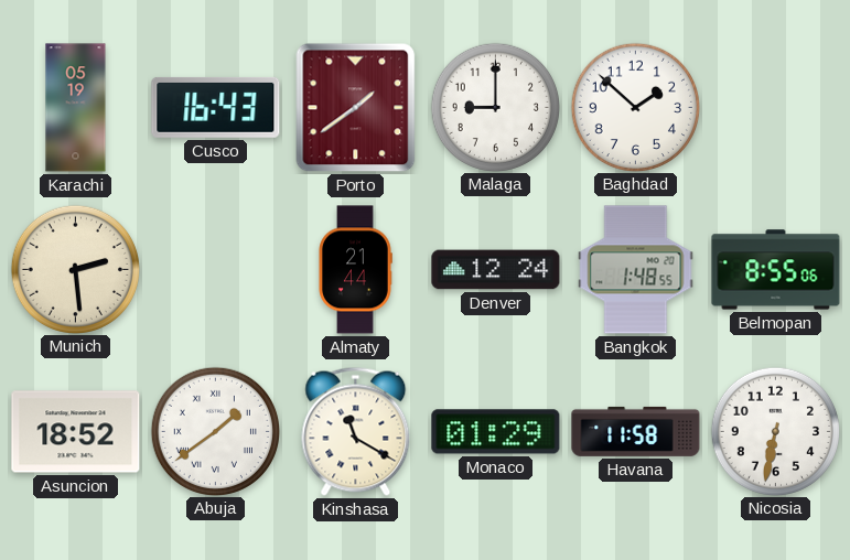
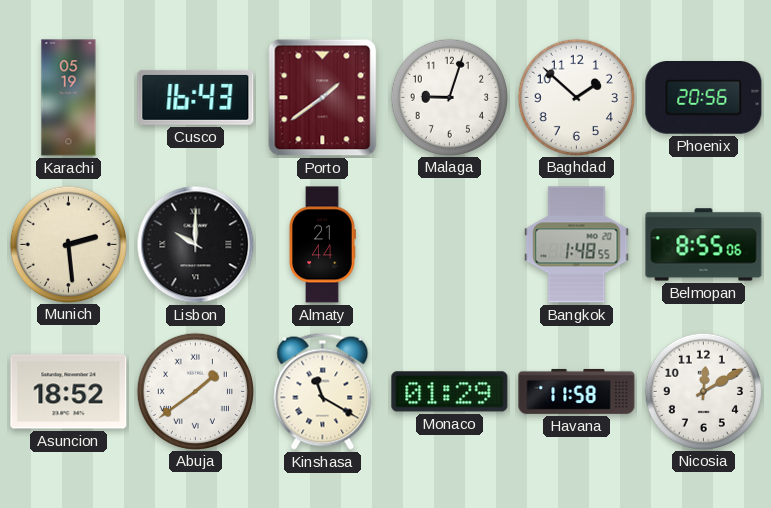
Malaga: 9:00 -> 9:03 (449, 97)
Phoenix: none -> 20:56 (704, 98)
Lisbon: none -> 10:00 (196, 245)
Denver: 12:24 -> none (496, 270)
Nicosia: 6:32 -> 12:10 (703, 391)
